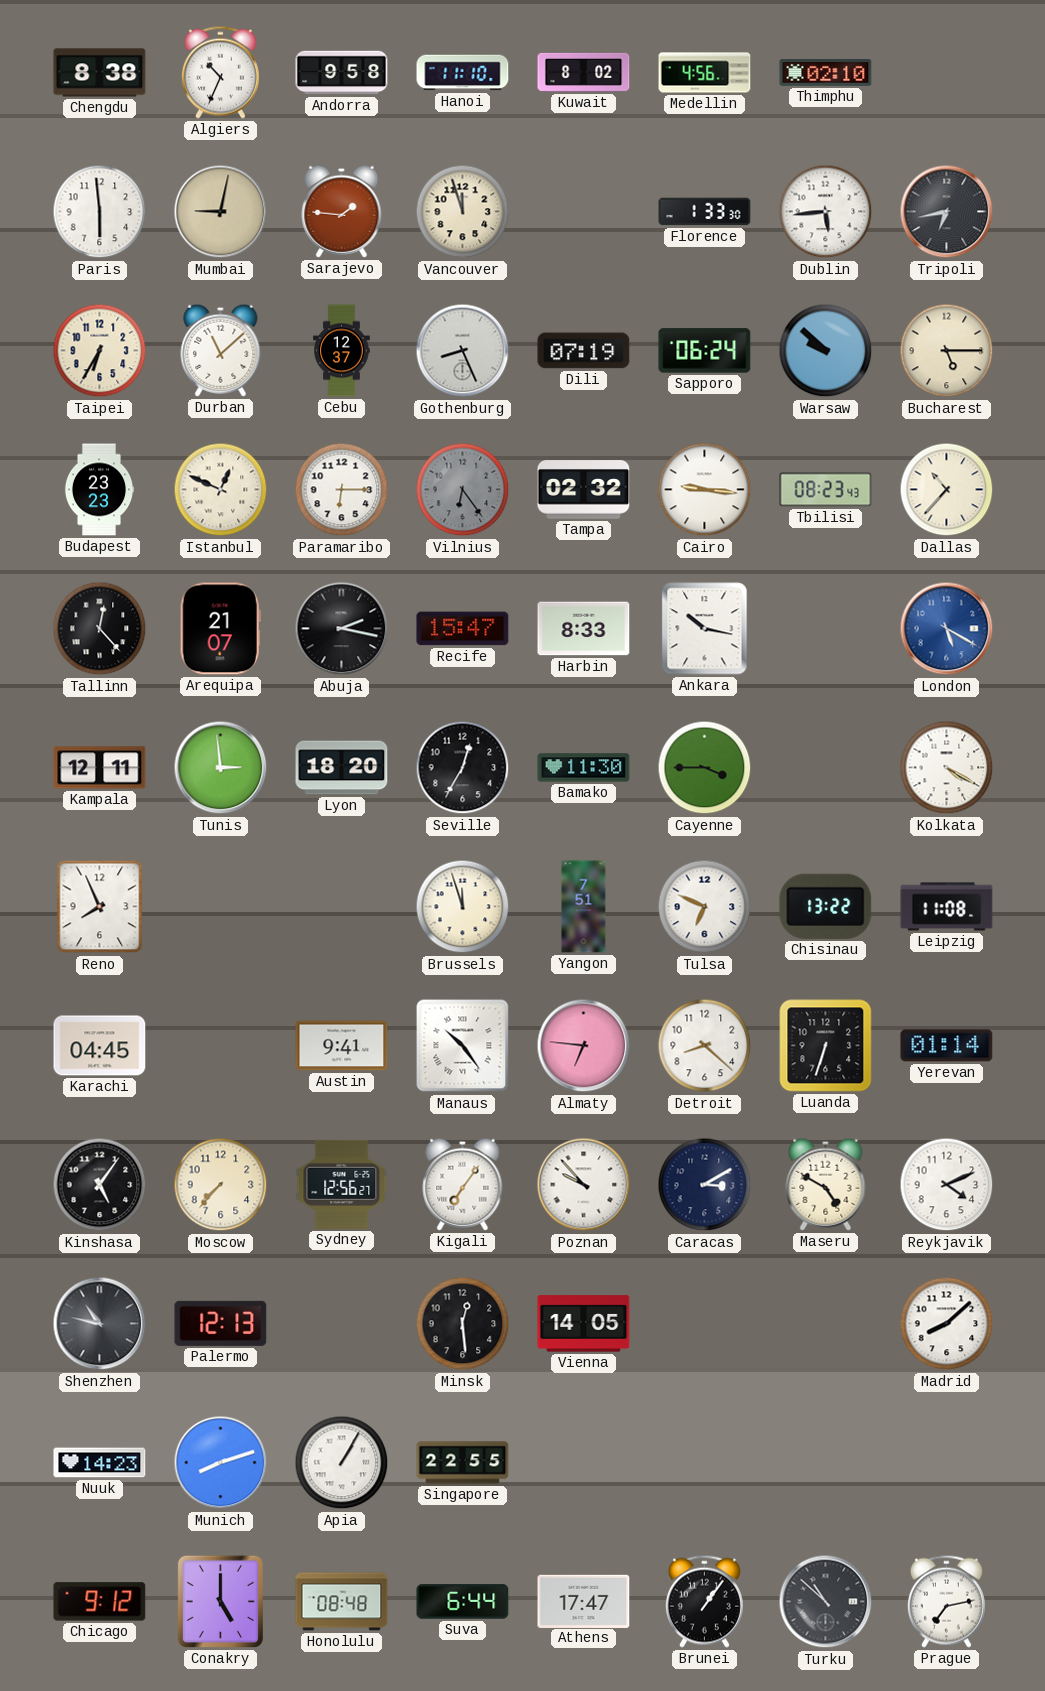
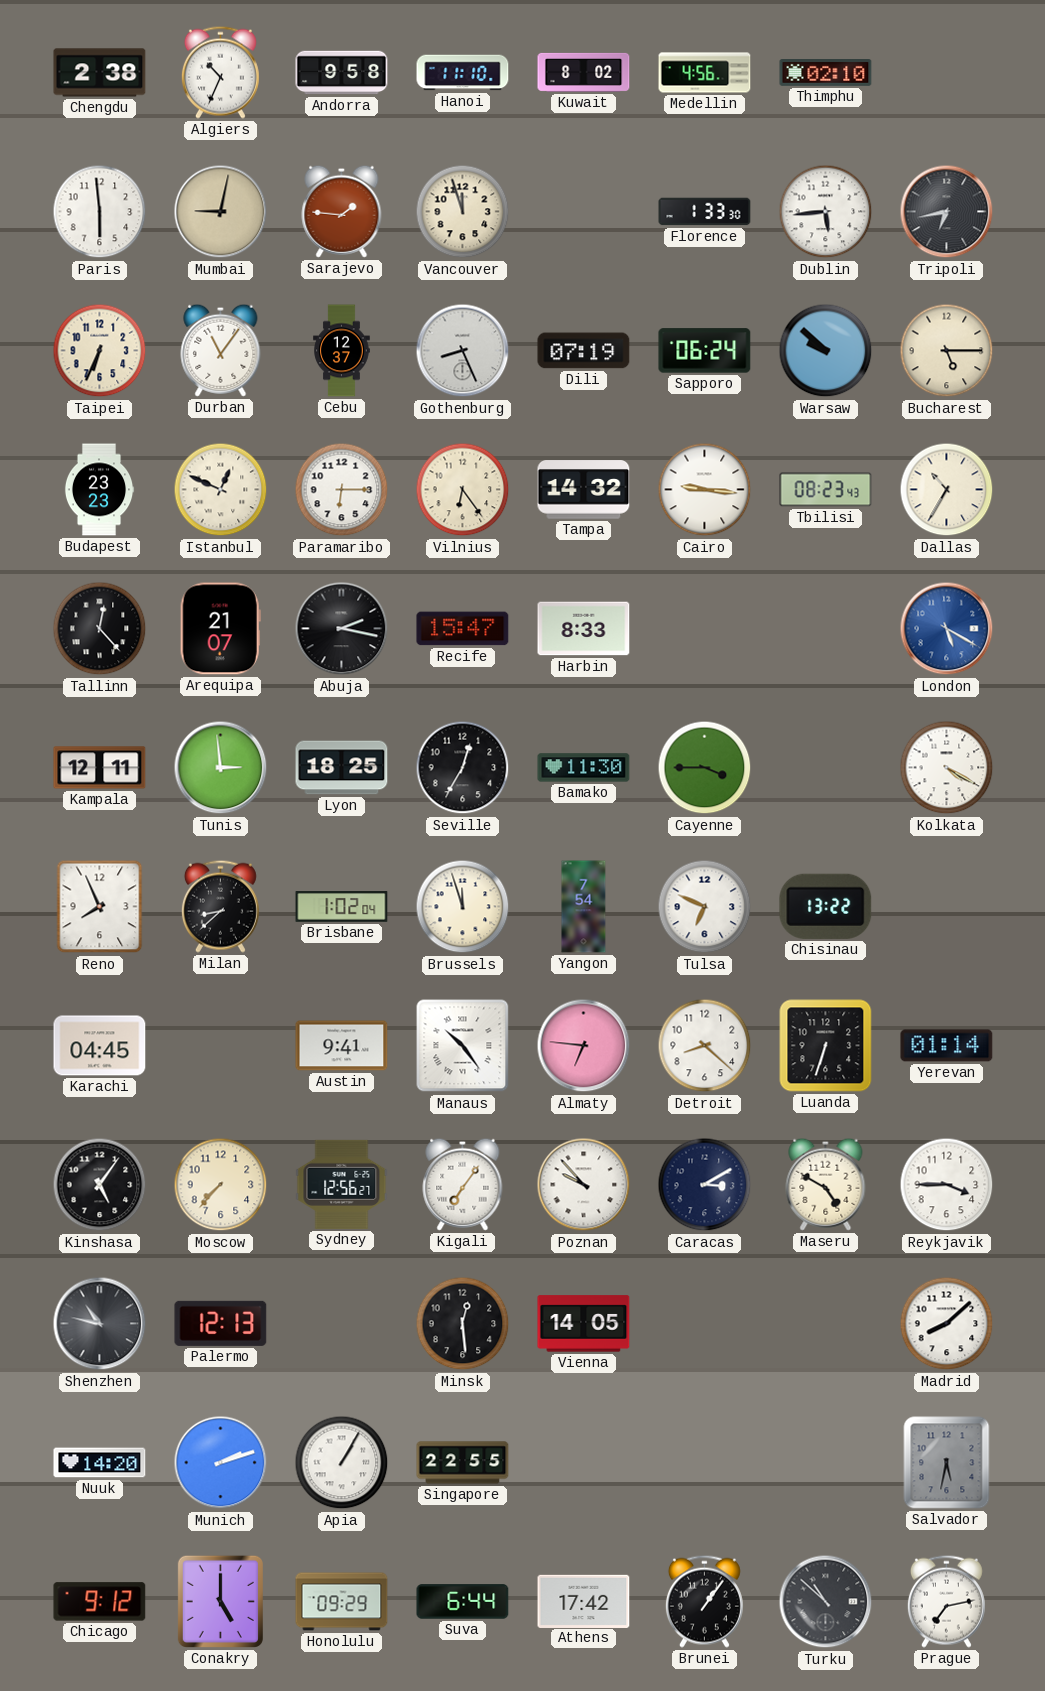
Chengdu: 8:38 -> 2:38 (100, 73)
Taipei: 6:35 -> 6:34 (100, 351)
Durban: 11:08 -> 11:06 (221, 350)
Vilnius dial: grey -> cream (463, 490)
Tampa: 02:32 -> 14:32 (584, 490)
Dallas: 10:37 -> 10:35 (947, 490)
Ankara: 10:17 -> none (705, 629)
Lyon: 18:20 -> 18:25 (342, 768)
Milan: none -> 8:38 (220, 906)
Brisbane: none -> 1:02 (342, 907)
Yangon: 7:51 -> 7:54 (584, 907)
Leipzig: 11:08 -> none (947, 907)
Reykjavik: 4:11 -> 3:45 (947, 1185)
Nuuk: 14:23 -> 14:20 (100, 1463)
Munich: 8:12 -> 2:12 (221, 1463)
Salvador: none -> 5:32 (947, 1463)
Honolulu: 08:48 -> 09:29 (342, 1602)
Athens: 17:47 -> 17:42 (584, 1601)
